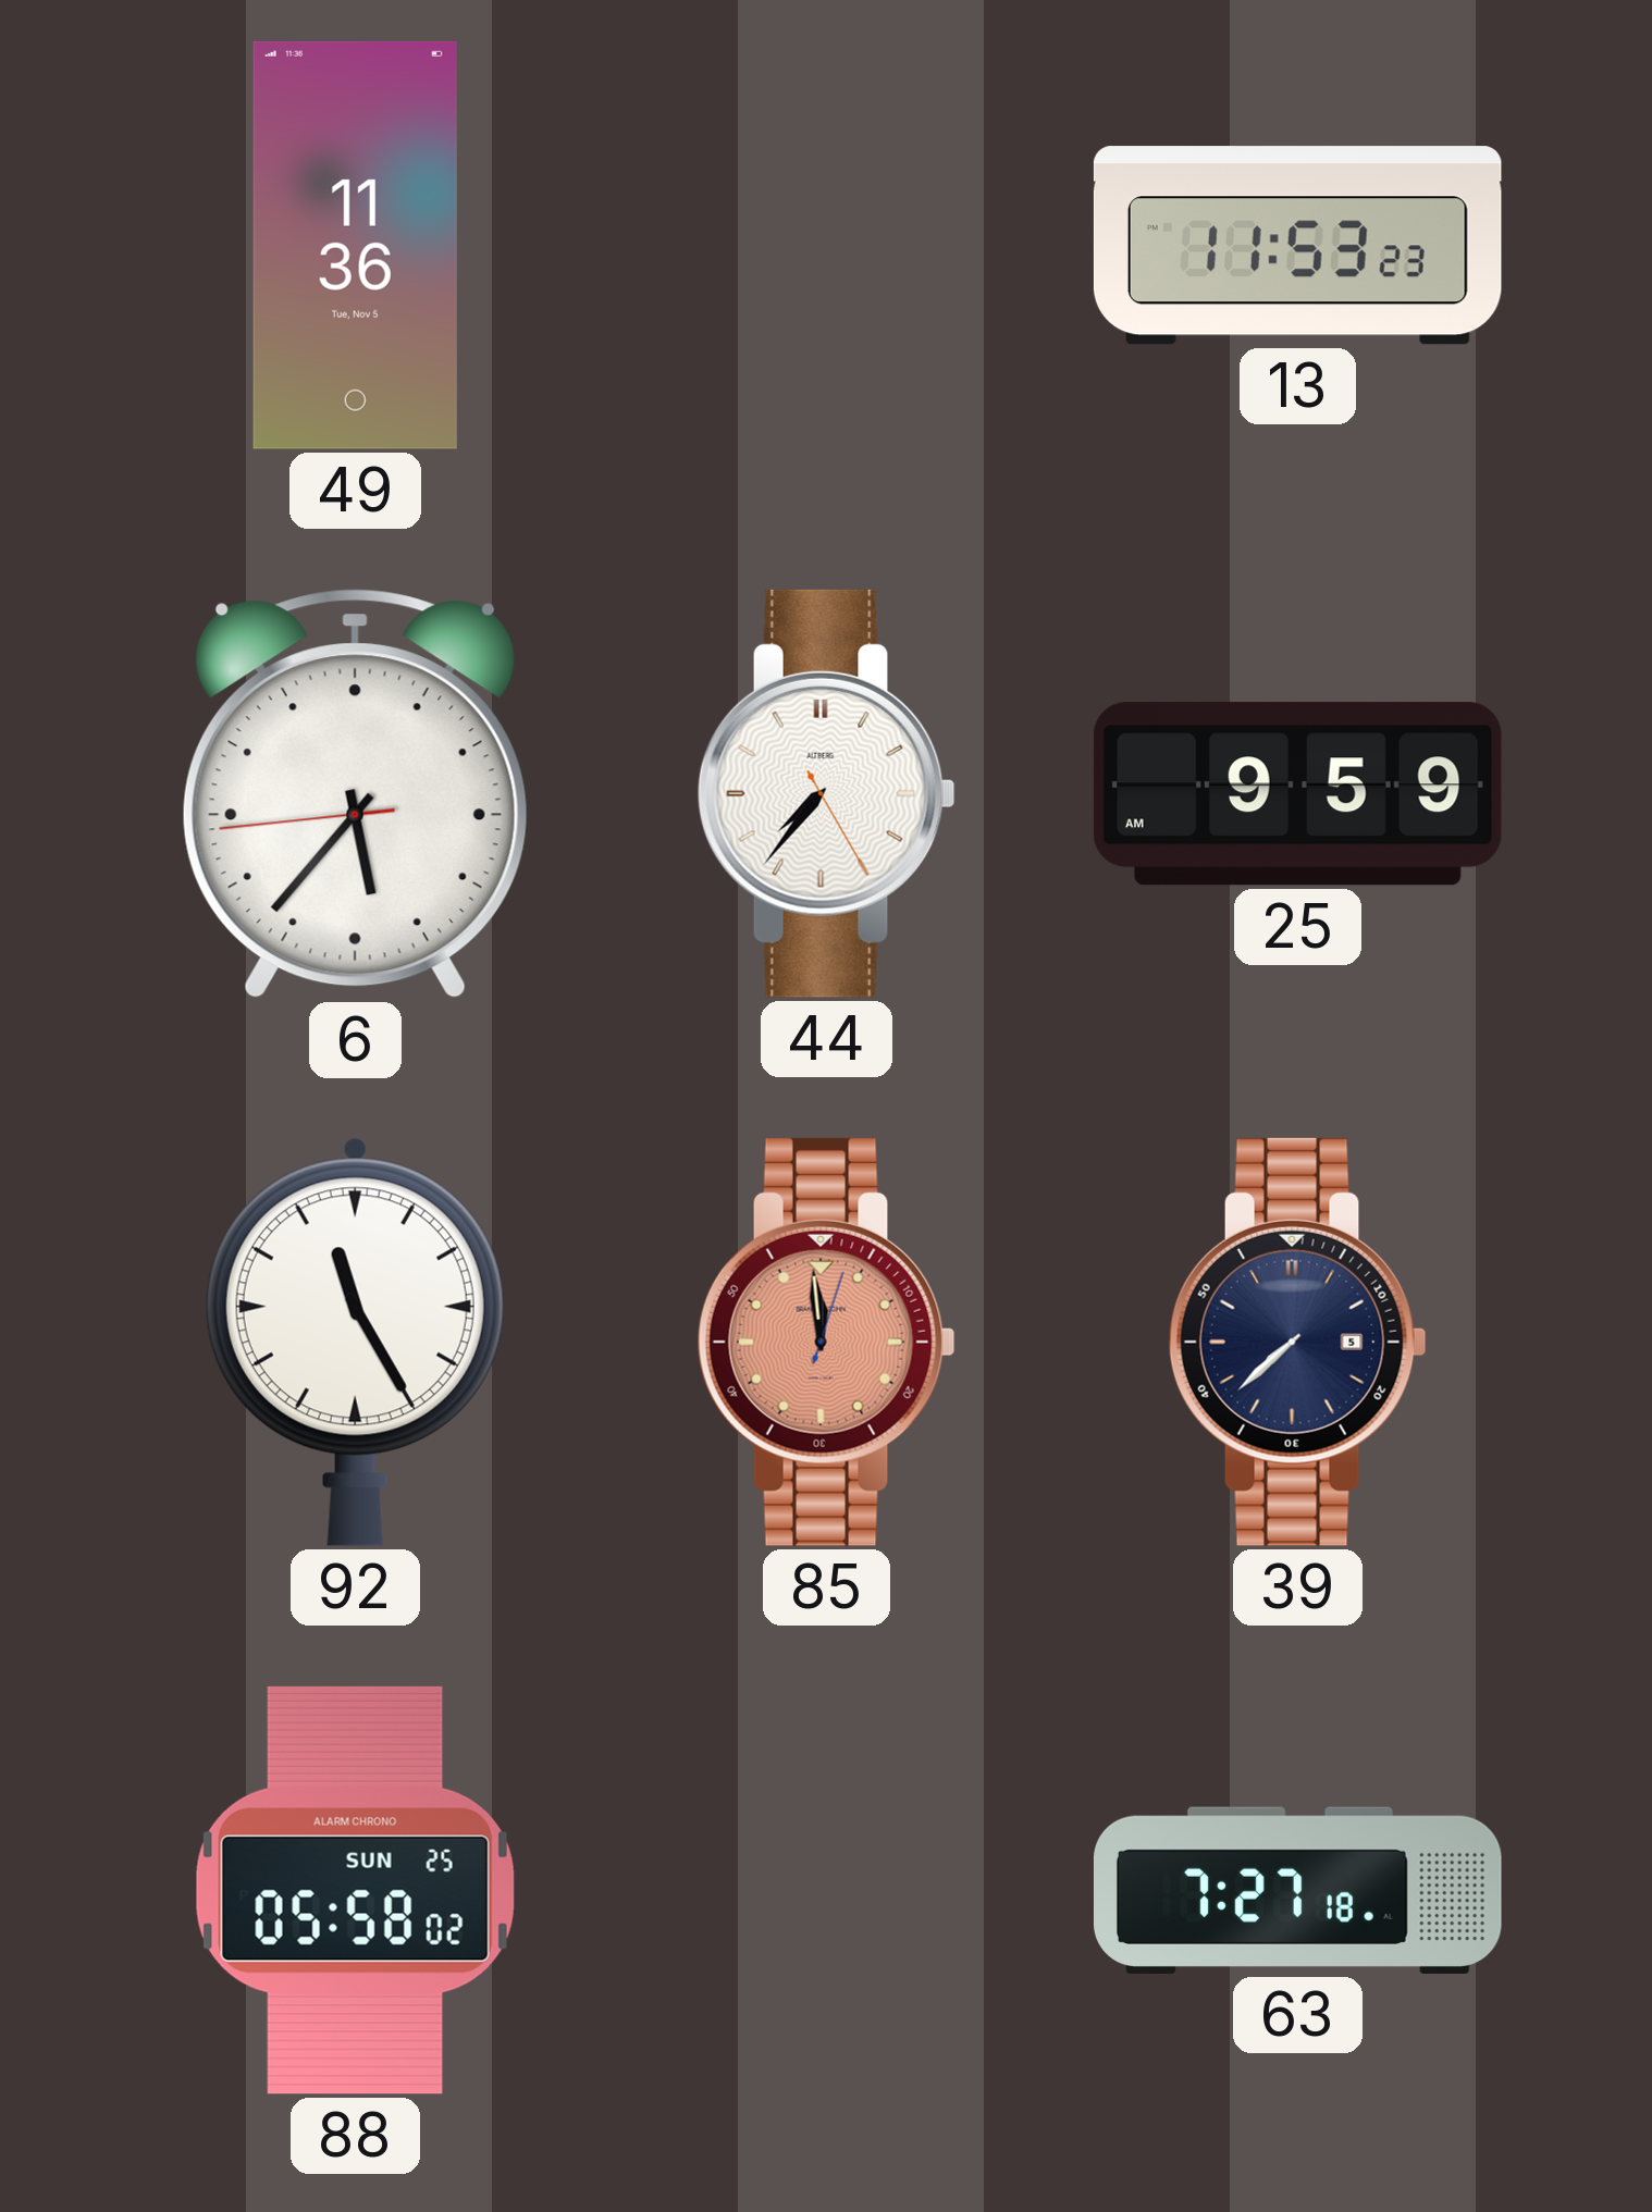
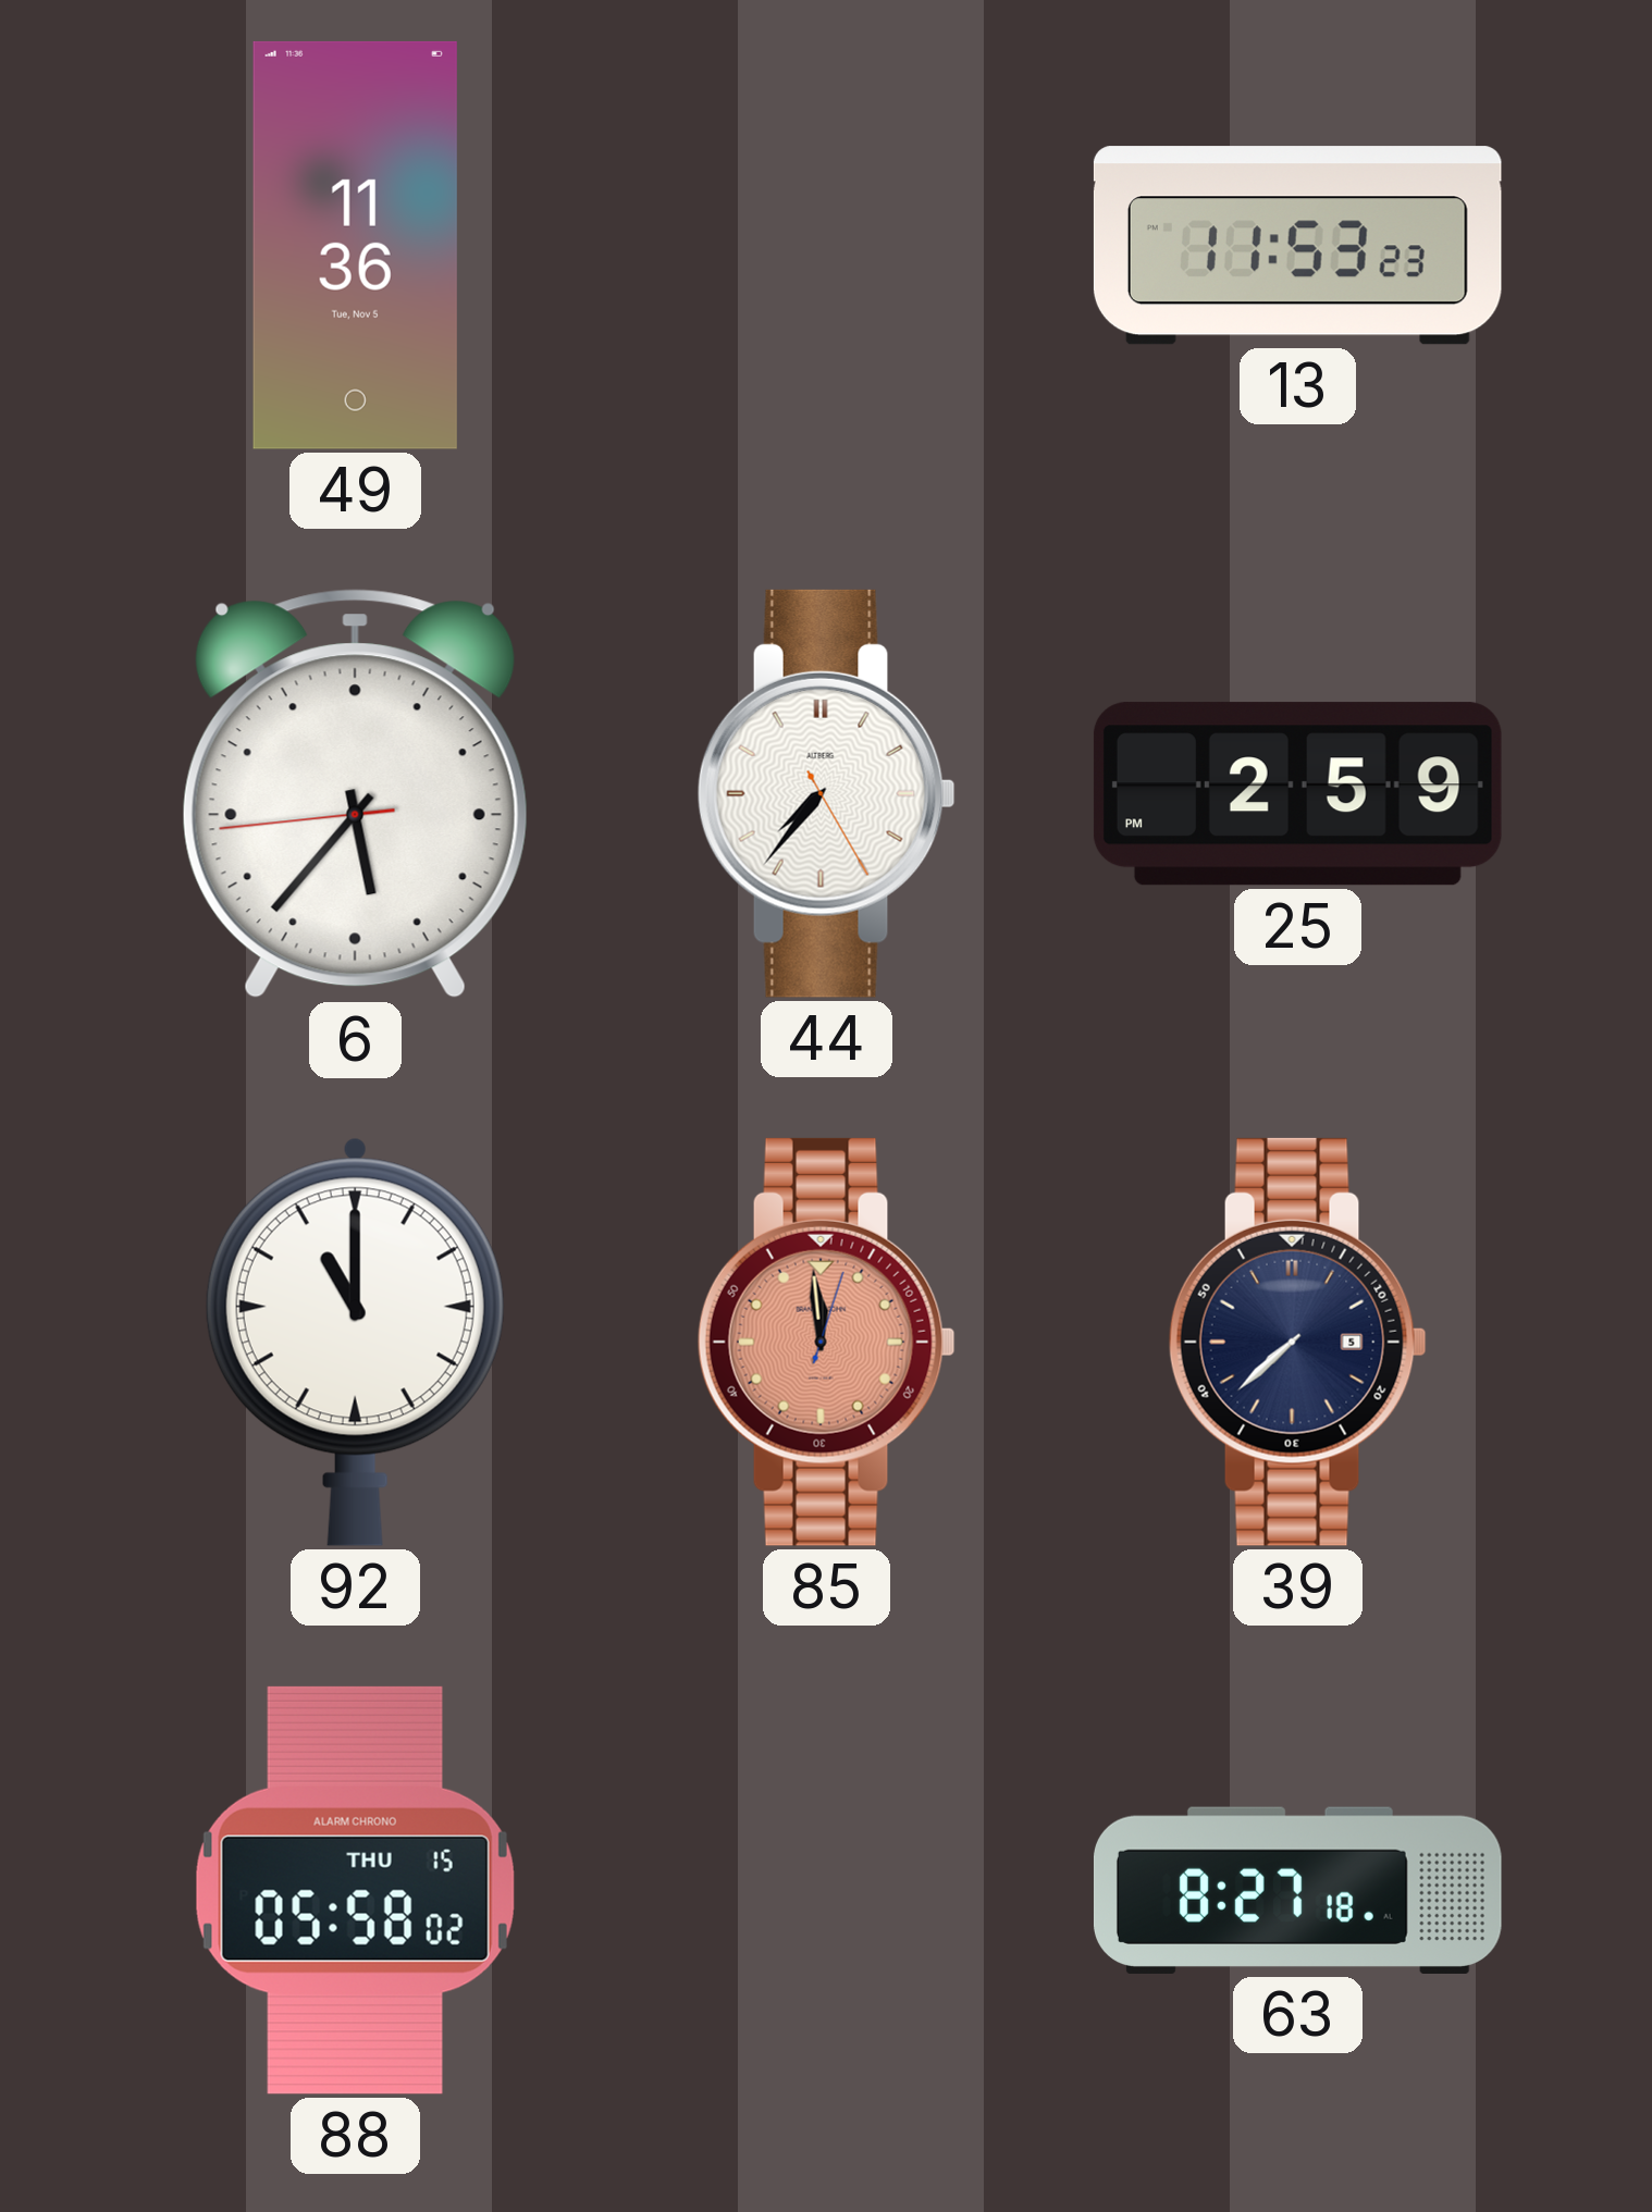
25: 9:59 -> 2:59 (1297, 794)
92: 11:25 -> 11:00 (355, 1342)
88 date: SUN 25 -> THU 15 (355, 1890)
63: 7:27 -> 8:27 (1297, 1890)
